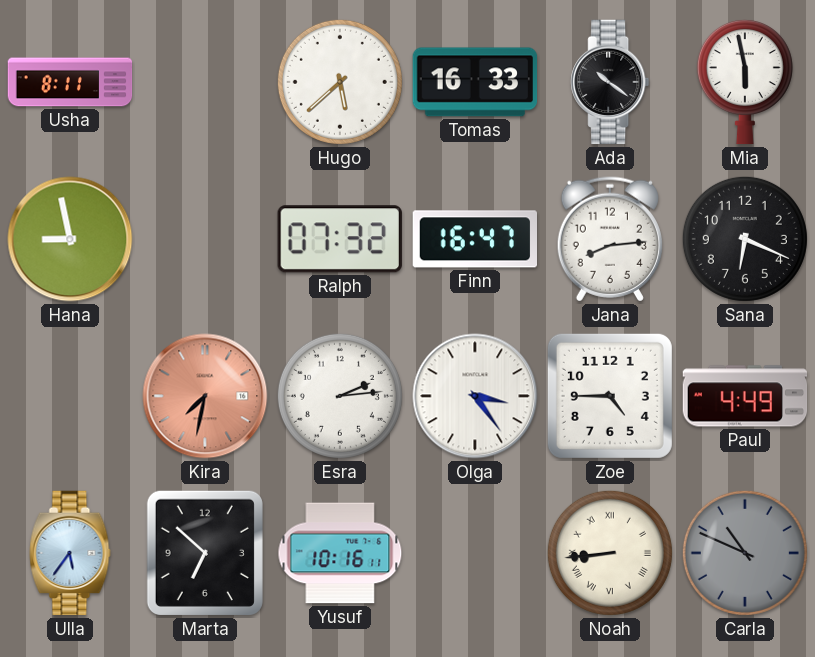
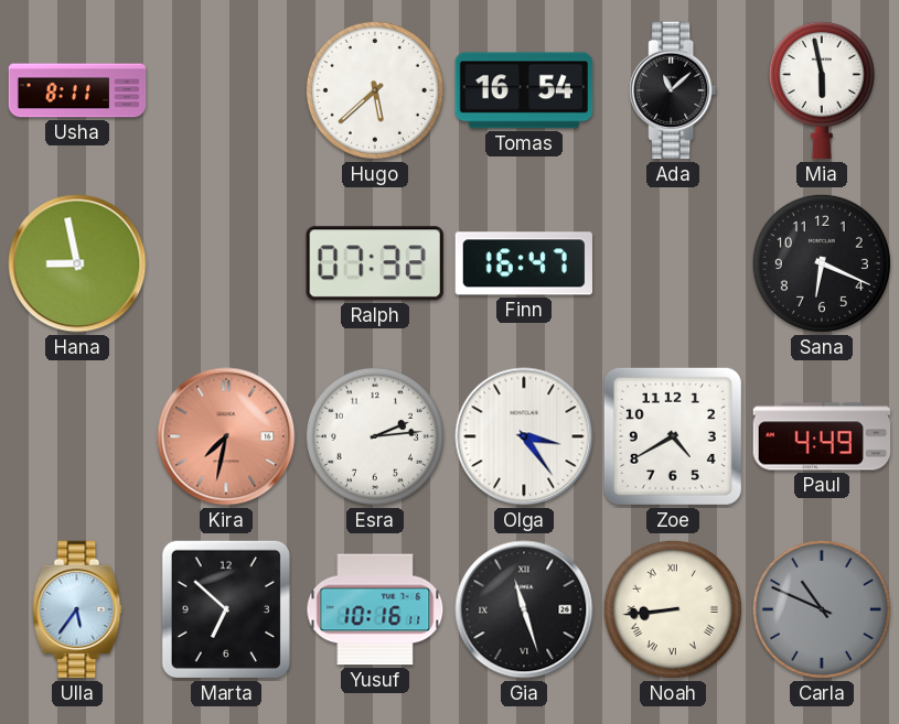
Tomas: 16:33 -> 16:54 (524, 90)
Ada: 10:21 -> 11:08 (673, 90)
Jana: 8:14 -> none (610, 239)
Zoe: 4:45 -> 4:40 (673, 436)
Gia: none -> 11:27 (524, 609)
